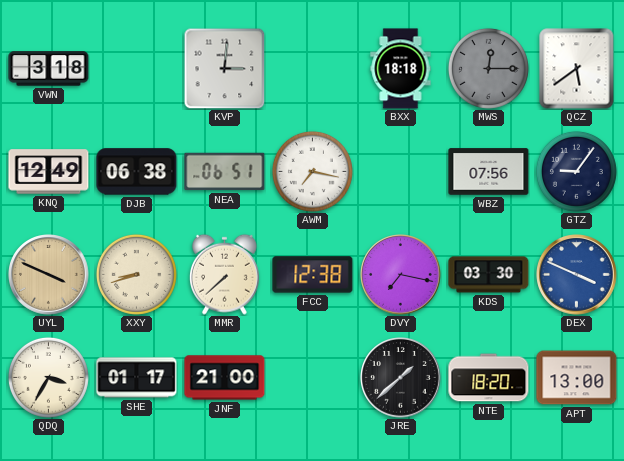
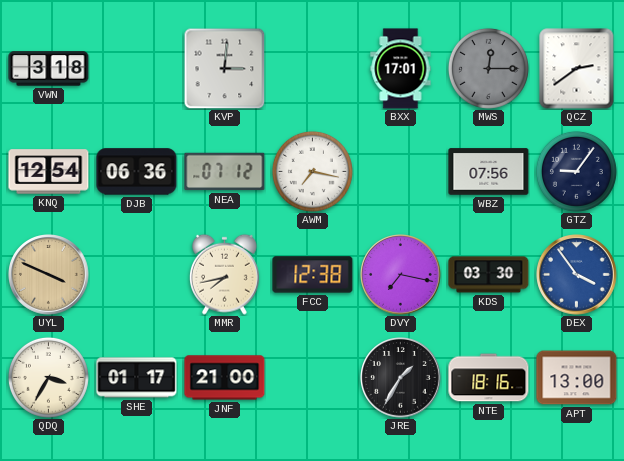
BXX: 18:18 -> 17:01 (401, 69)
QCZ: 5:39 -> 2:39 (577, 69)
KNQ: 12:49 -> 12:54 (49, 172)
DJB: 06:38 -> 06:36 (137, 172)
NEA: 06:51 -> 07:12 (225, 172)
XXY: 8:42 -> none (136, 274)
MMR: 7:38 -> 7:43 (225, 274)
DEX: 3:49 -> 3:54 (577, 275)
JRE: 1:38 -> 1:35 (401, 378)
NTE: 18:20 -> 18:16 (489, 378)
